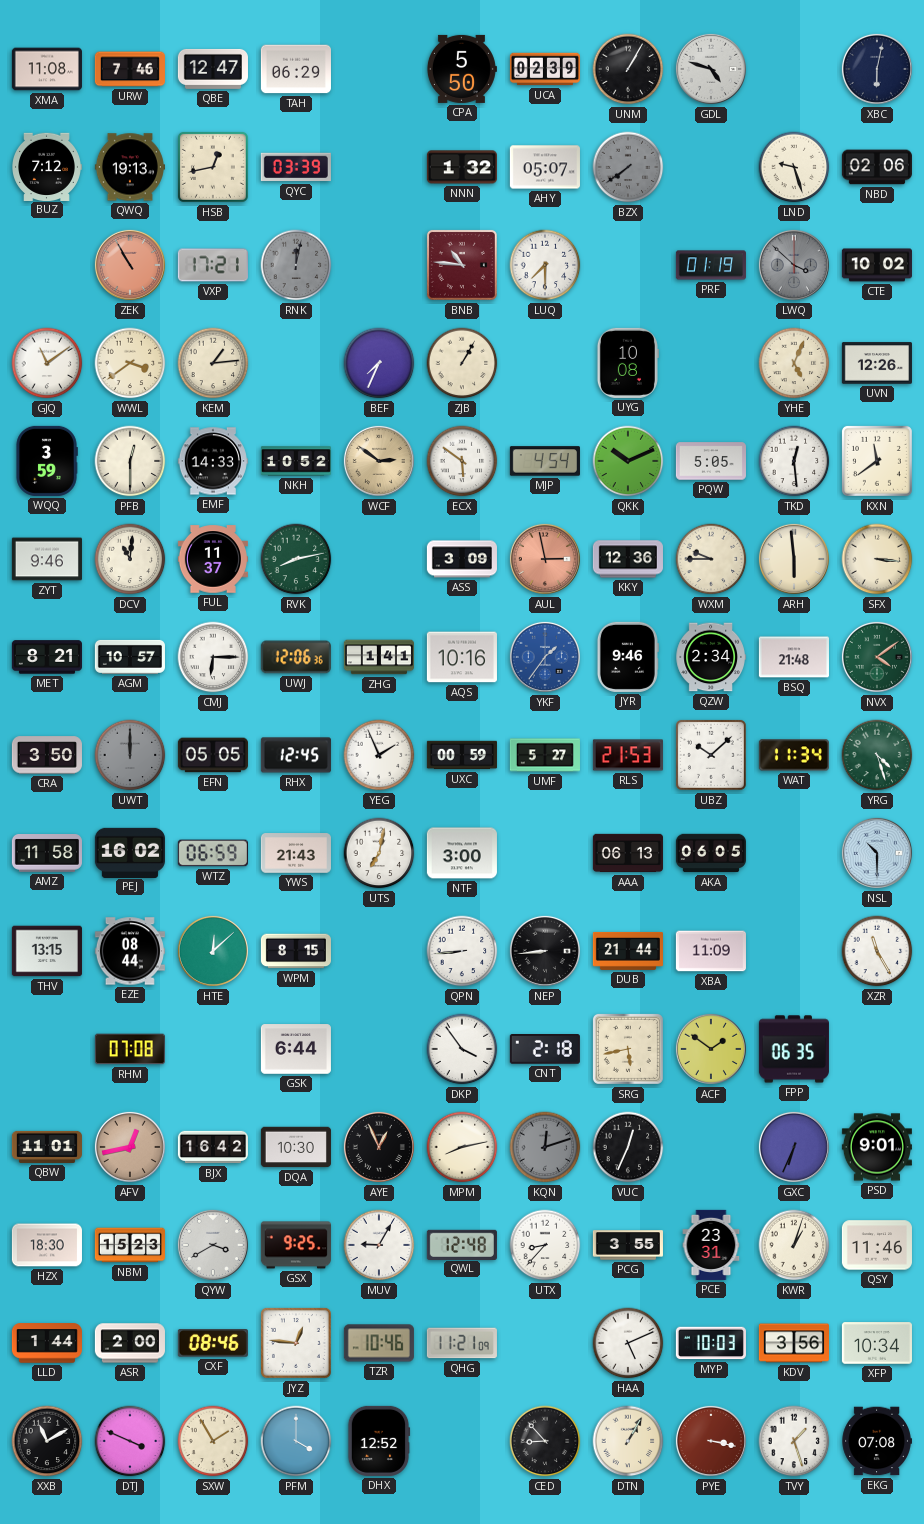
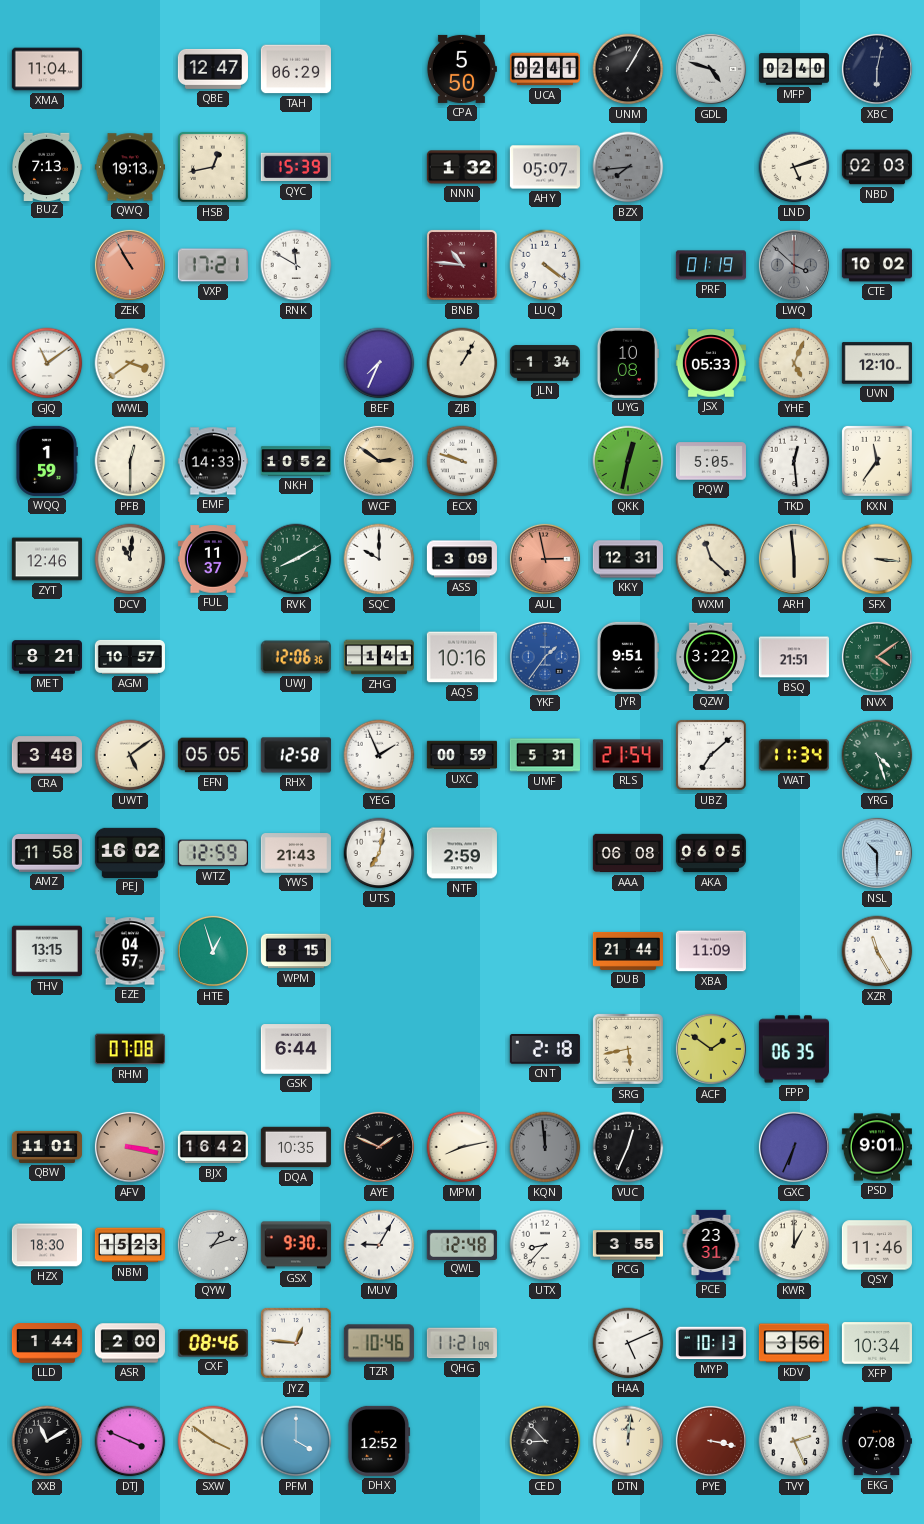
XMA: 11:08 -> 11:04 (47, 69)
URW: 7:46 -> none (130, 69)
UCA: 02:39 -> 02:41 (545, 69)
MFP: none -> 02:40 (794, 69)
BUZ: 7:12 -> 7:13 (47, 166)
QYC: 03:39 -> 15:39 (296, 167)
BZX: 7:39 -> 7:44 (628, 167)
LND: 9:27 -> 5:12 (794, 167)
NBD: 02:06 -> 02:03 (877, 167)
RNK: 12:02 -> 11:50 (296, 265)
RNK dial: grey -> white (296, 265)
LUQ: 7:30 -> 4:21 (545, 265)
KEM: 1:14 -> none (213, 363)
JLN: none -> 1:34 (545, 363)
JSX: none -> 05:33 (711, 363)
UVN: 12:26 -> 12:10 (877, 363)
WQQ: 3:59 -> 1:59 (47, 461)
ECX: 5:51 -> 9:48 (462, 461)
MJP: 4:54 -> none (545, 461)
QKK: 10:11 -> 12:32 (628, 461)
KXN: 11:39 -> 11:36 (877, 461)
ZYT: 9:46 -> 12:46 (47, 559)
RVK: 8:13 -> 8:10 (296, 559)
SQC: none -> 10:00 (379, 559)
KKY: 12:36 -> 12:31 (628, 559)
WXM: 9:45 -> 11:22 (711, 559)
CMJ: 6:15 -> none (213, 657)
JYR: 9:46 -> 9:51 (627, 657)
QZW: 2:34 -> 3:22 (711, 657)
BSQ: 21:48 -> 21:51 (794, 657)
CRA: 3:50 -> 3:48 (47, 755)
UWT: 12:00 -> 5:09 (130, 755)
UWT dial: grey -> cream (130, 755)
RHX: 12:45 -> 12:58 (296, 755)
UMF: 5:27 -> 5:31 (545, 755)
RLS: 21:53 -> 21:54 (628, 755)
UBZ: 10:08 -> 7:08 (711, 755)
WTZ: 06:59 -> 12:59 (213, 853)
NTF: 3:00 -> 2:59 (462, 853)
AAA: 06:13 -> 06:08 (628, 853)
EZE: 08:44 -> 04:57 (130, 951)
HTE: 12:08 -> 12:57 (213, 951)
QPN: 8:44 -> none (462, 951)
NEP: 8:44 -> none (545, 951)
DKP: 3:54 -> none (462, 1049)
AFV: 12:43 -> 3:17 (130, 1147)
DQA: 10:30 -> 10:35 (296, 1147)
AYE: 12:56 -> 1:49 (379, 1147)
KQN: 12:12 -> 11:59 (545, 1147)
QYW: 3:40 -> 1:12 (213, 1245)
GSX: 9:25 -> 9:30 (296, 1245)
KWR: 1:03 -> 1:00 (794, 1245)
MYP: 10:03 -> 10:13 (711, 1343)
SXW: 1:55 -> 3:51 (213, 1441)
DTN: 1:05 -> 12:01 (628, 1441)
TVY: 1:27 -> 2:26 (794, 1441)
